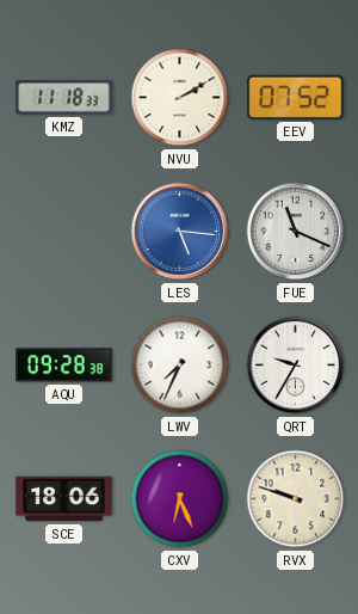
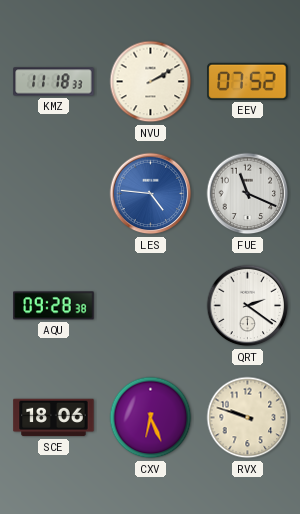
LES: 5:16 -> 4:46 (151, 194)
LWV: 7:34 -> none (180, 366)
QRT: 9:35 -> 2:21 (248, 306)
